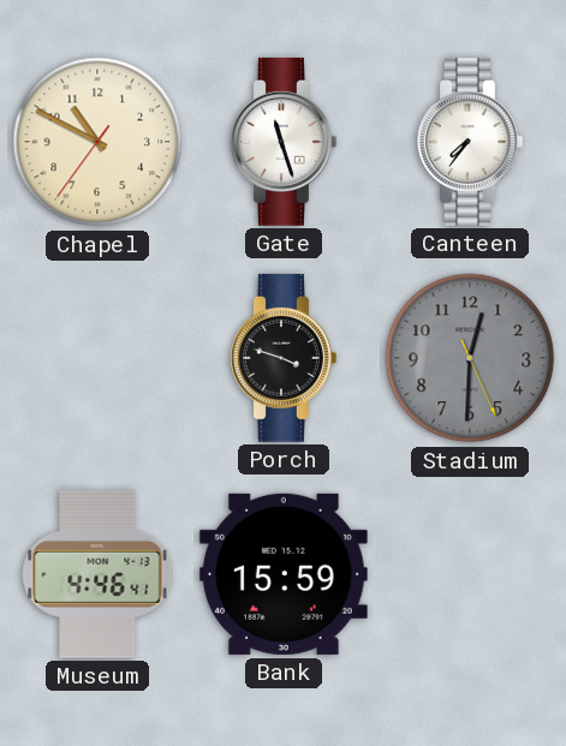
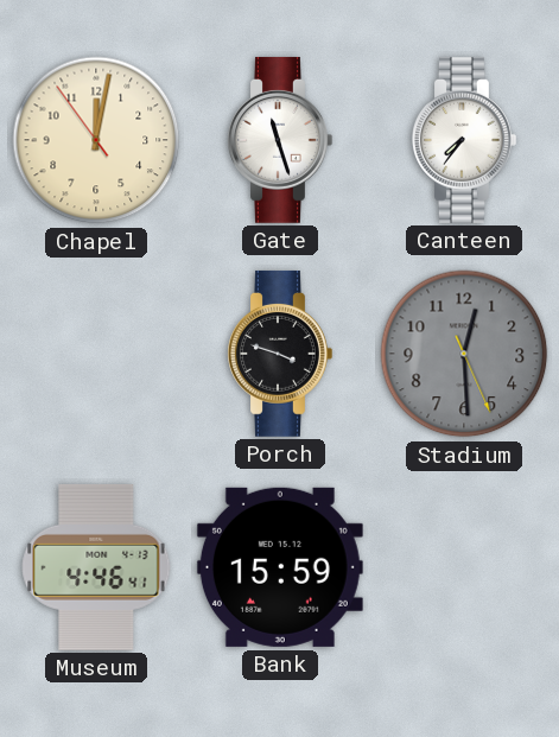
Chapel: 10:49 -> 12:01 (96, 140)
Stadium: 12:30 -> 12:29 (464, 354)
